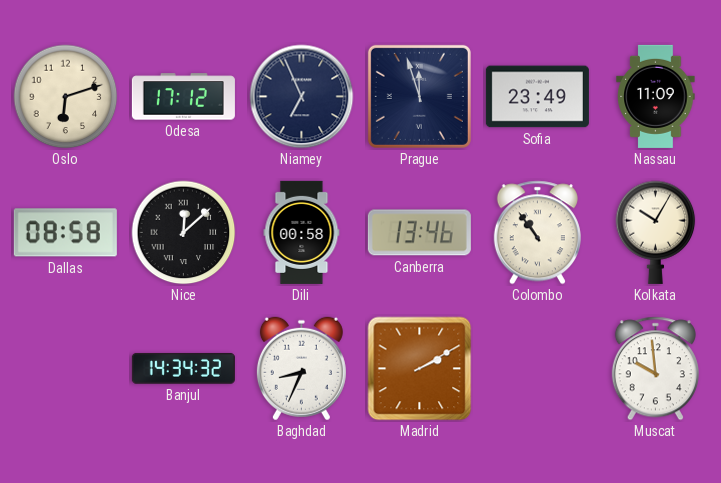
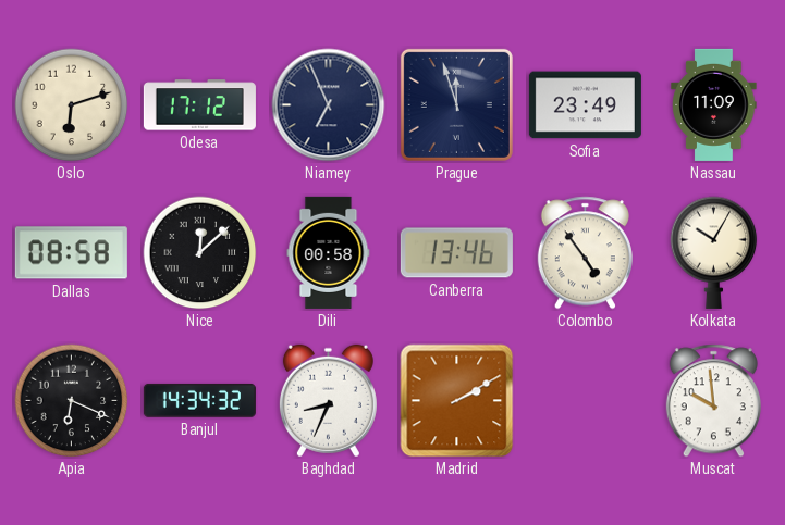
Colombo: 10:54 -> 4:54 (585, 253)
Apia: none -> 6:19 (72, 401)
